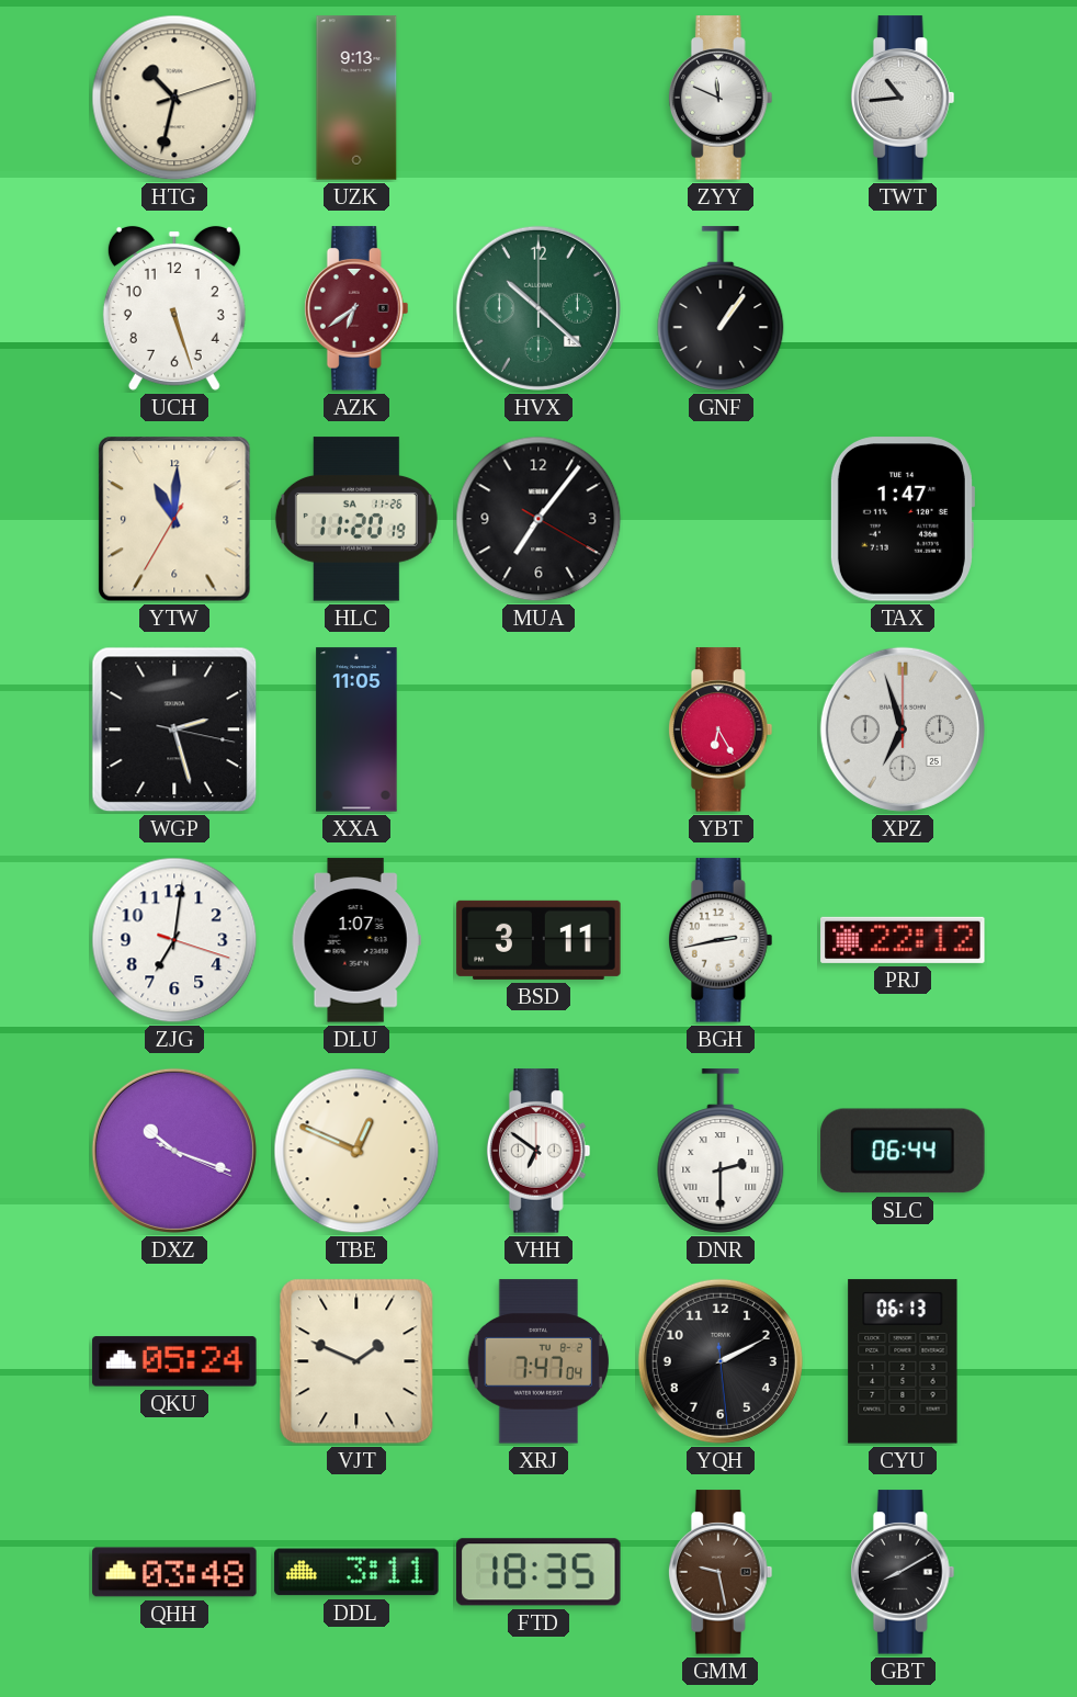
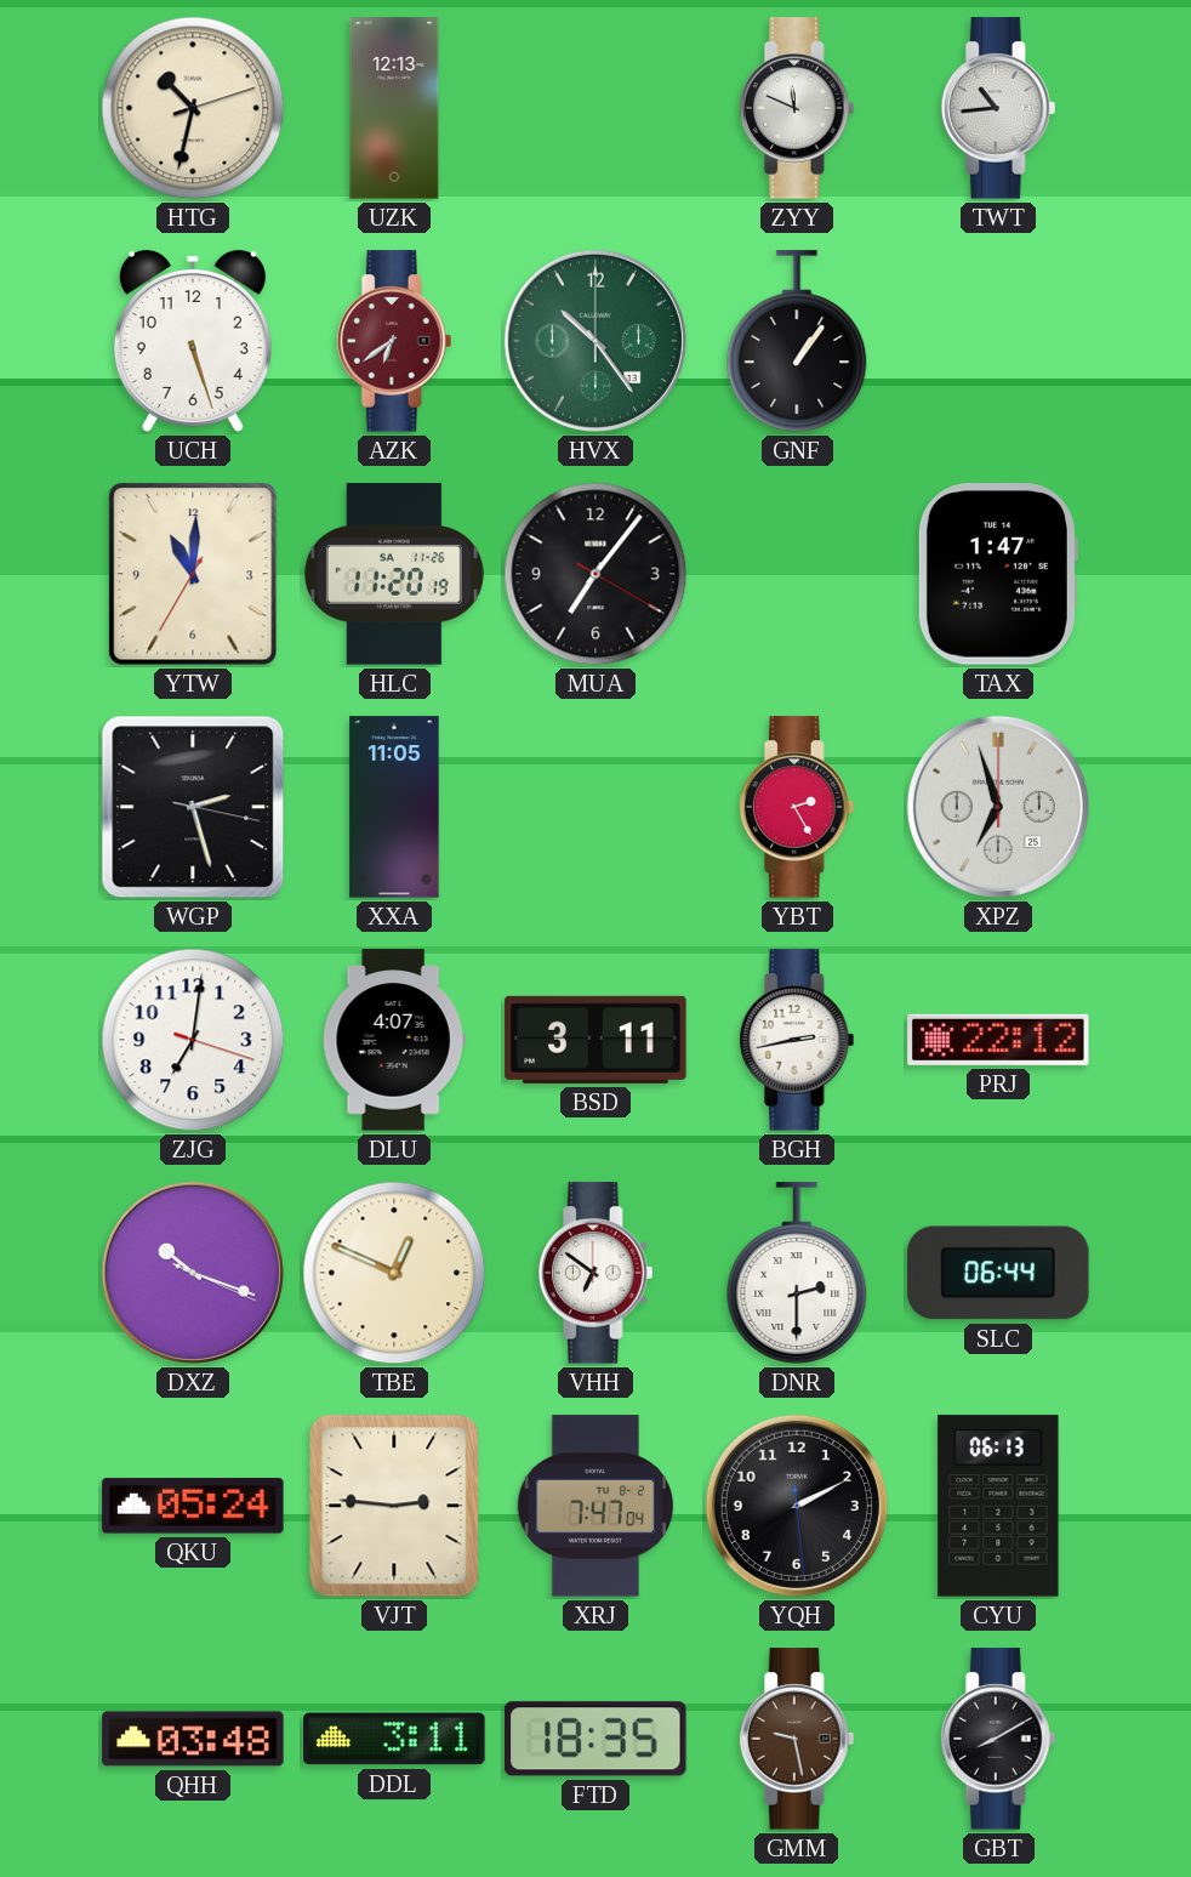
UZK: 9:13 -> 12:13 (394, 108)
HVX: 10:22 -> 10:24 (595, 341)
YBT: 6:25 -> 2:25 (797, 807)
DLU: 1:07 -> 4:07 (394, 1040)
VJT: 1:49 -> 2:46 (394, 1506)
